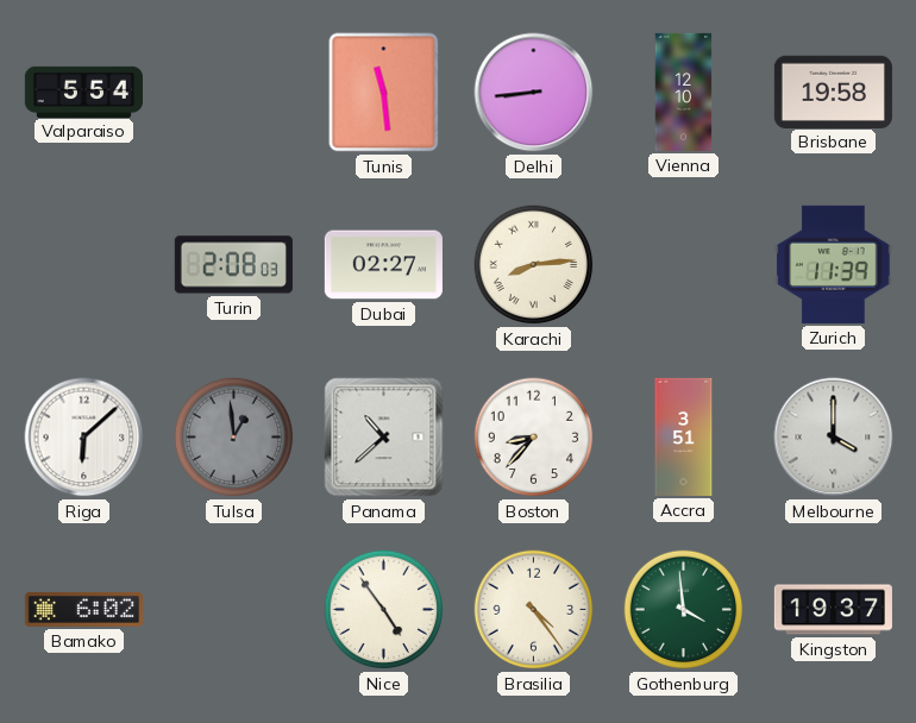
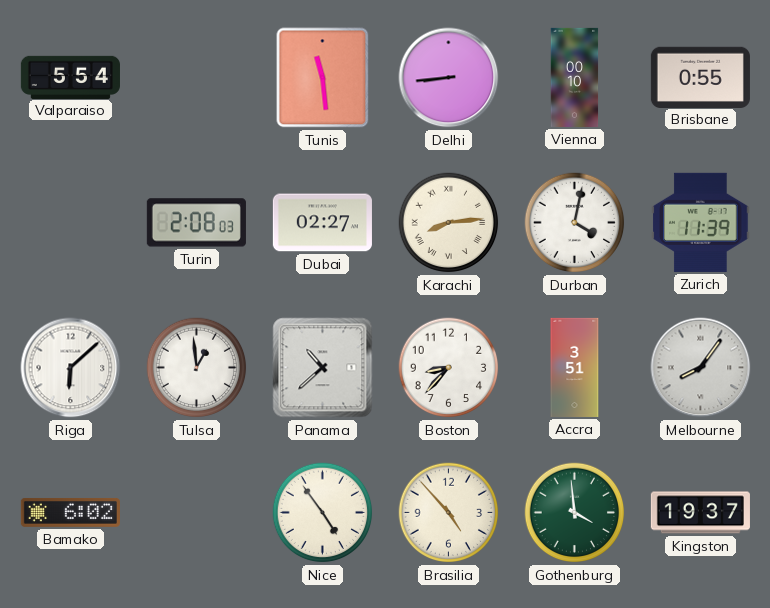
Vienna: 12:10 -> 00:10 (575, 77)
Brisbane: 19:58 -> 0:55 (700, 77)
Durban: none -> 4:02 (575, 223)
Tulsa dial: grey -> white (197, 368)
Melbourne: 4:00 -> 8:06 (701, 368)
Brasilia: 4:24 -> 4:53 (449, 513)
